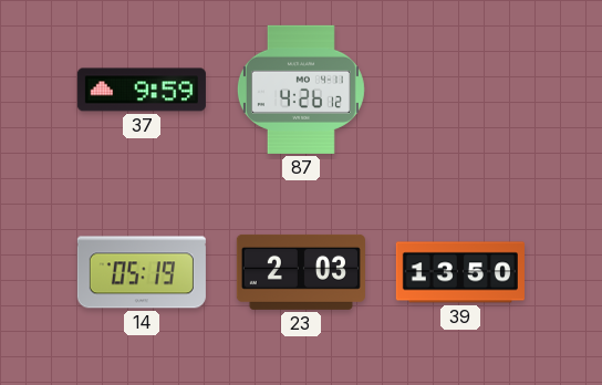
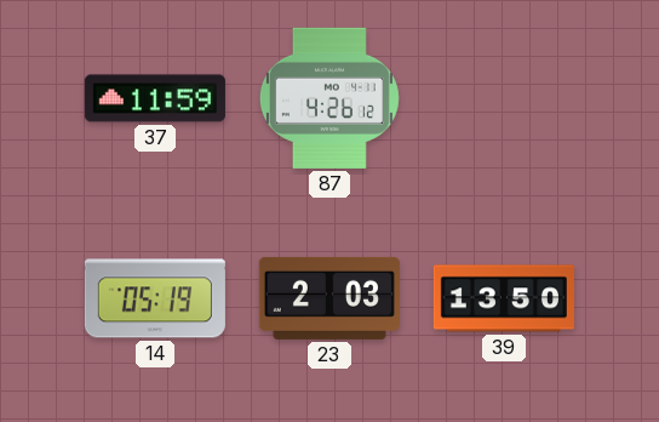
37: 9:59 -> 11:59 (155, 98)
